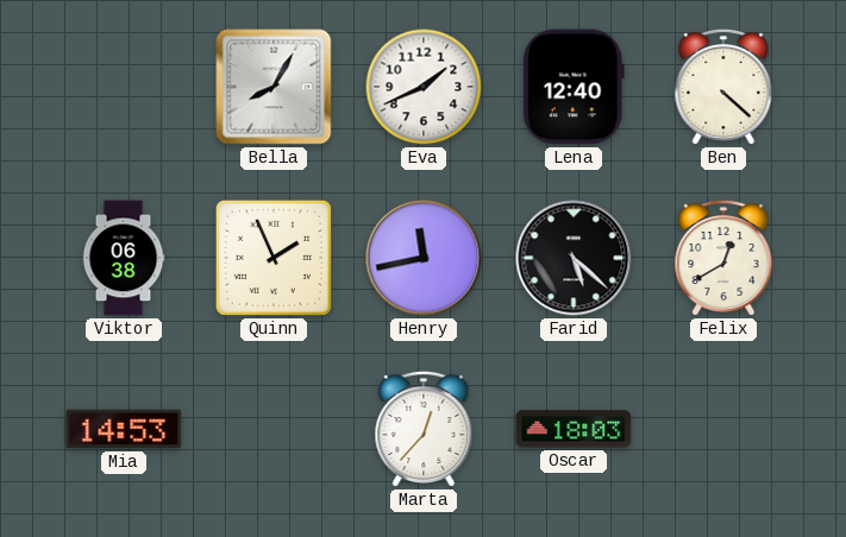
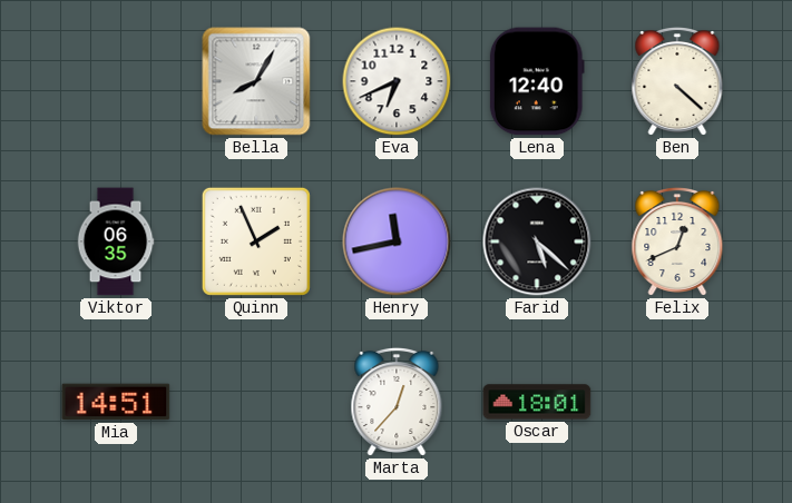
Eva: 1:41 -> 6:41 (397, 81)
Viktor: 06:38 -> 06:35 (116, 241)
Felix: 12:40 -> 12:41 (677, 241)
Mia: 14:53 -> 14:51 (116, 402)
Oscar: 18:03 -> 18:01 (537, 402)
